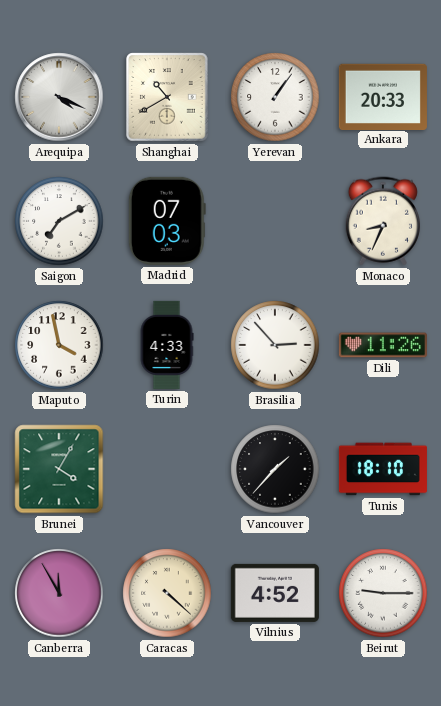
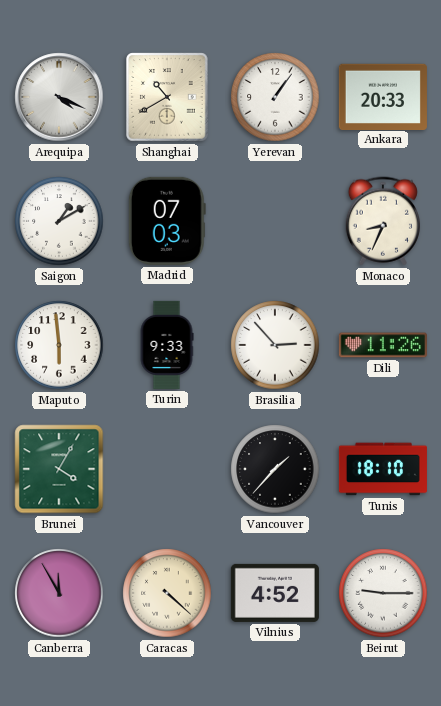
Saigon: 7:10 -> 1:10 (59, 221)
Maputo: 3:58 -> 5:59 (59, 345)
Turin: 4:33 -> 9:33 (167, 345)
